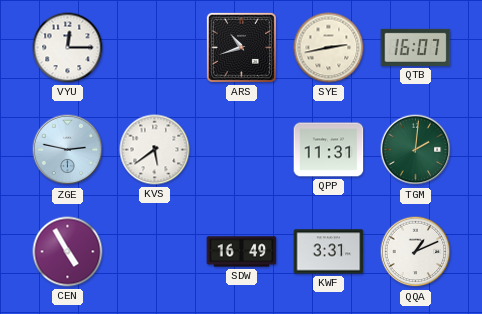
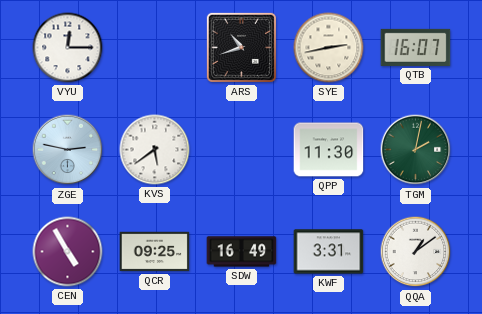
QPP: 11:31 -> 11:30 (329, 150)
TGM: 2:01 -> 2:02 (416, 150)
QCR: none -> 09:25 (155, 252)
QQA: 1:11 -> 1:09 (416, 252)
